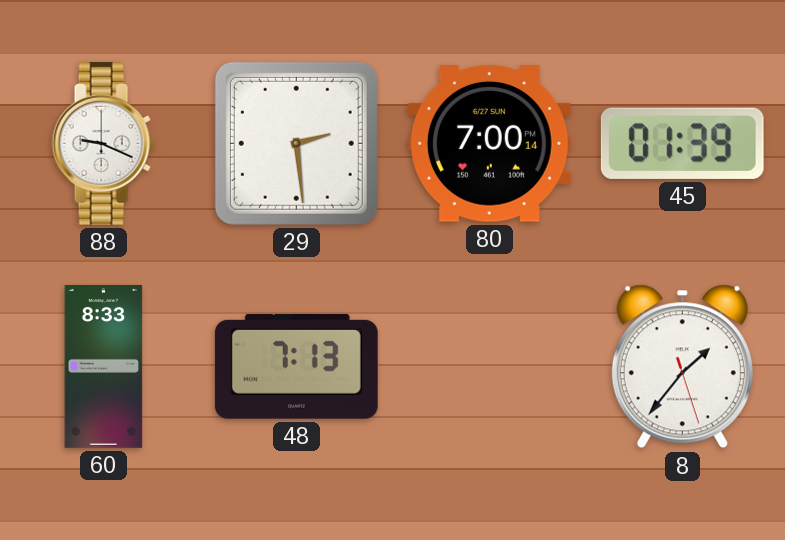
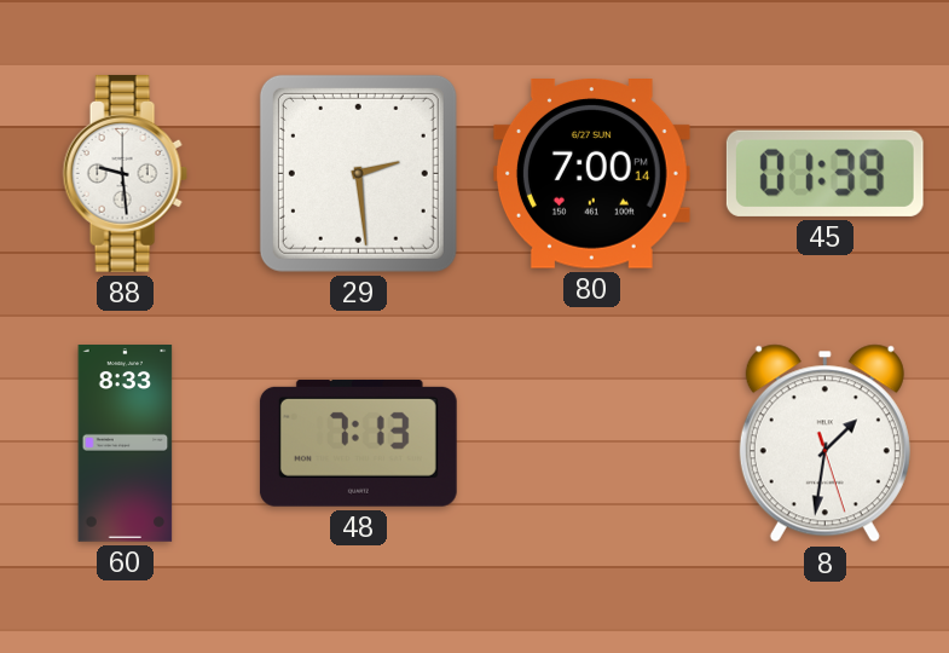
88: 9:19 -> 9:29 (125, 173)
8: 1:36 -> 1:31 (824, 444)
